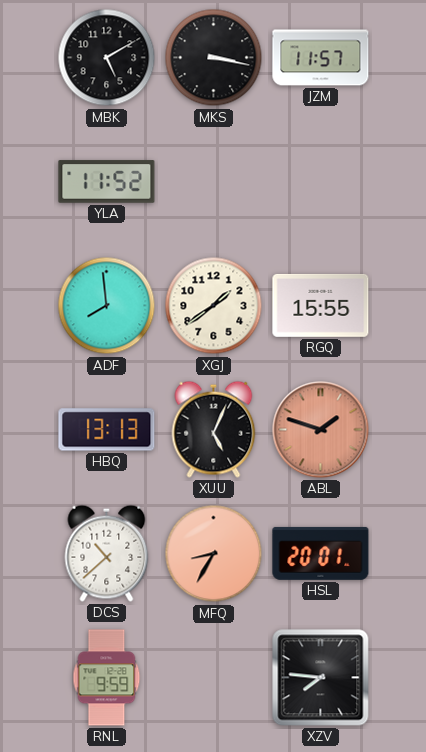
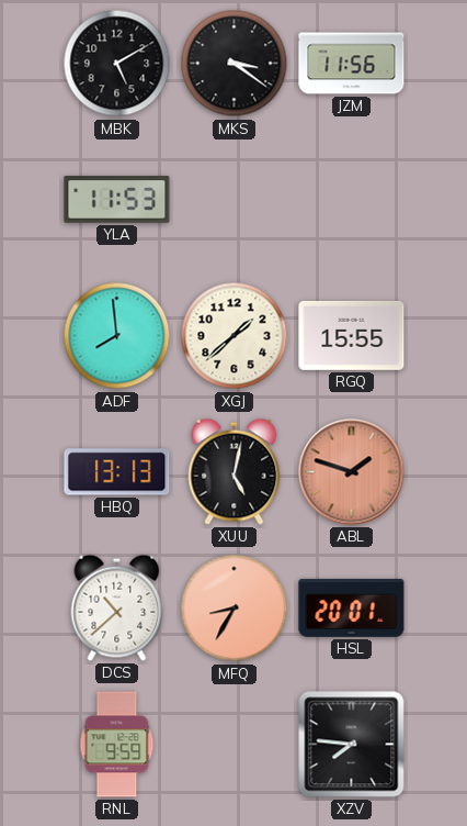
MKS: 3:17 -> 3:21 (235, 64)
JZM: 11:57 -> 11:56 (352, 64)
YLA: 11:52 -> 11:53 (117, 200)
XGJ: 1:39 -> 1:38 (235, 336)
XUU: 5:04 -> 5:02 (235, 471)
